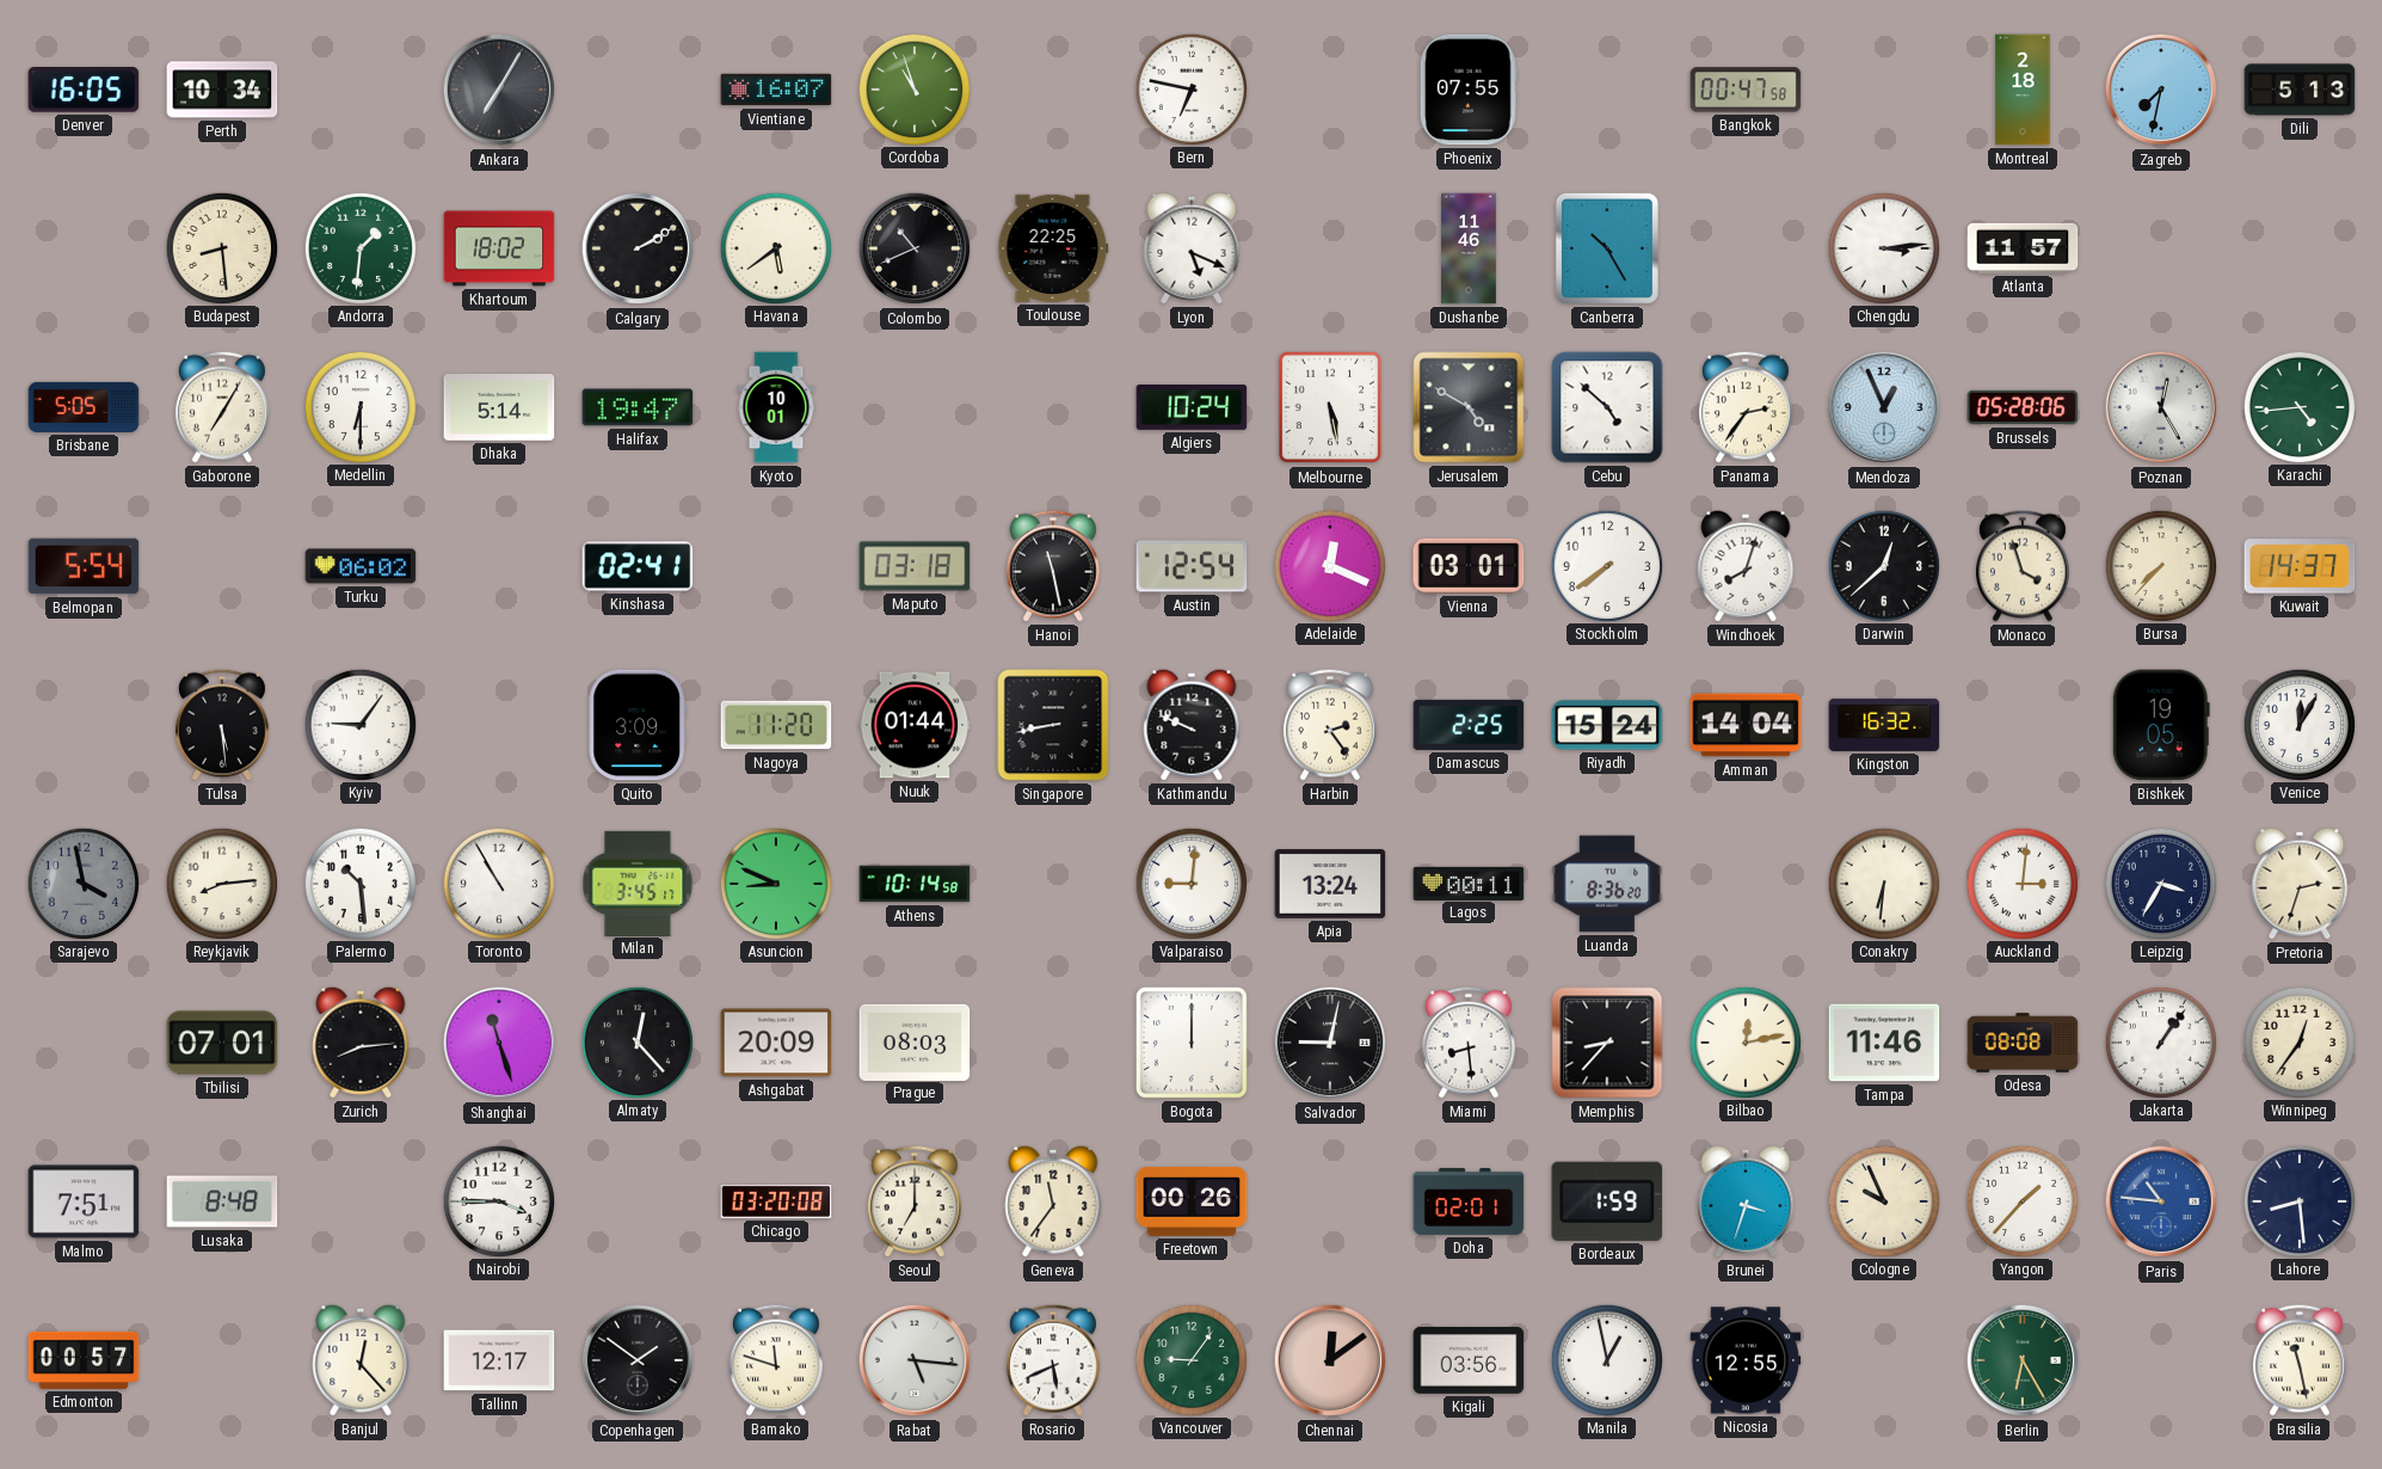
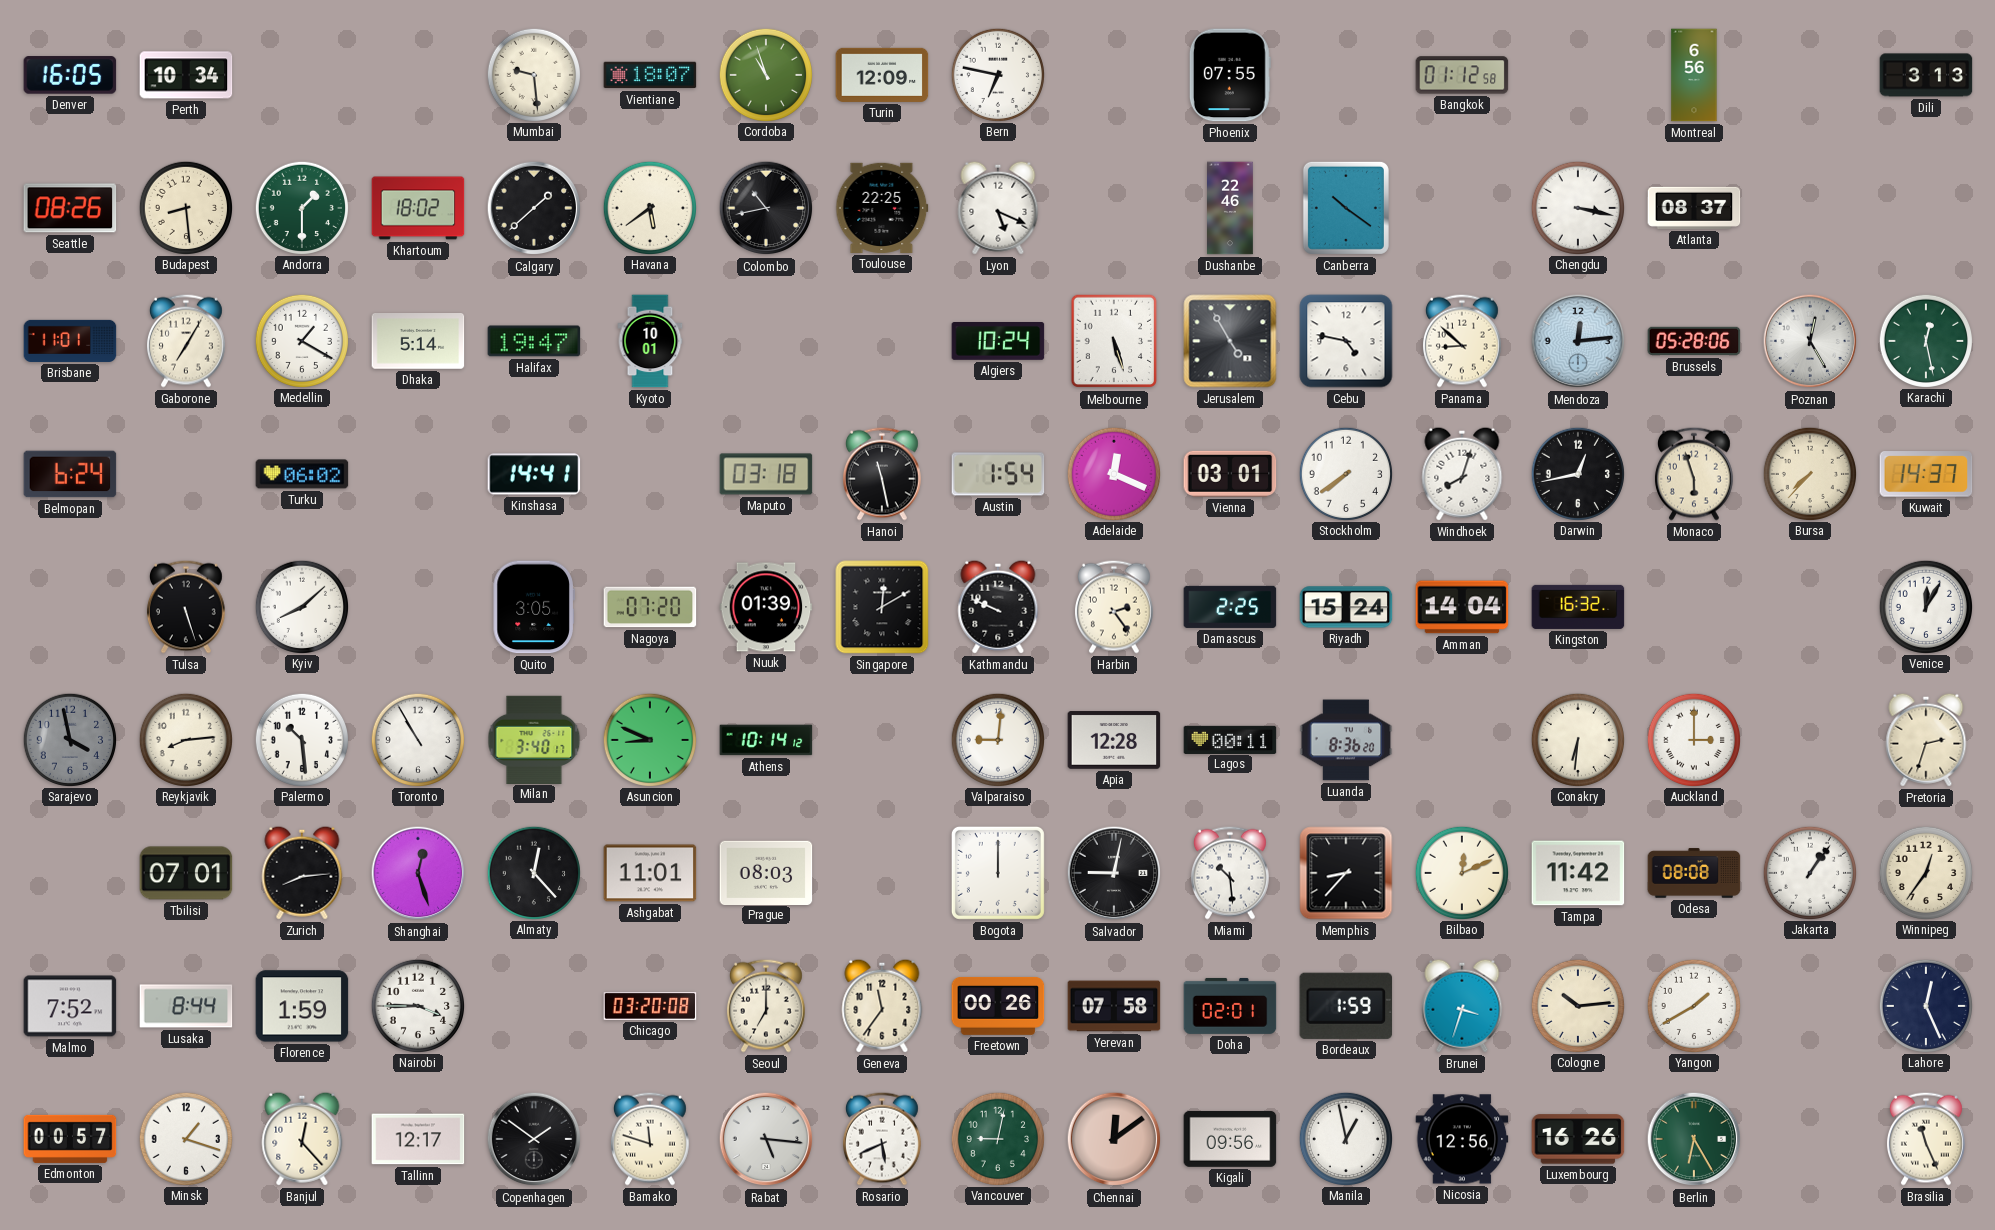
Ankara: 7:05 -> none (499, 90)
Mumbai: none -> 9:29 (533, 74)
Vientiane: 16:07 -> 18:07 (650, 75)
Turin: none -> 12:09 (882, 75)
Bangkok: 00:47 -> 01:12 (1462, 75)
Montreal: 2:18 -> 6:56 (1694, 75)
Zagreb: 7:32 -> none (2161, 90)
Dili: 5:13 -> 3:13 (1926, 75)
Seattle: none -> 08:26 (70, 208)
Andorra: 1:31 -> 1:30 (301, 207)
Calgary: 2:10 -> 1:38 (534, 208)
Colombo: 10:41 -> 10:43 (766, 208)
Dushanbe: 11:46 -> 22:46 (1231, 208)
Canberra: 10:25 -> 10:21 (1346, 208)
Chengdu: 3:14 -> 3:17 (1577, 207)
Atlanta: 11:57 -> 08:37 (1694, 208)
Brisbane: 5:05 -> 11:01 (70, 341)
Medellin: 6:30 -> 1:20 (301, 340)
Melbourne: 5:28 -> 5:27 (1114, 341)
Jerusalem: 4:50 -> 4:55 (1230, 341)
Cebu: 4:52 -> 4:47 (1346, 341)
Panama: 2:36 -> 8:52 (1462, 341)
Mendoza: 12:56 -> 12:14 (1578, 341)
Karachi: 4:44 -> 12:28 (1925, 340)
Belmopan: 5:54 -> 6:24 (70, 474)
Kinshasa: 02:41 -> 14:41 (534, 474)
Austin: 12:54 -> 1:54 (998, 474)
Darwin: 12:38 -> 12:43 (1577, 473)
Monaco: 3:57 -> 5:57 (1694, 474)
Tulsa: 5:29 -> 5:27 (186, 607)
Kyiv: 9:06 -> 8:08 (301, 606)
Quito: 3:09 -> 3:05 (534, 607)
Nagoya: 11:20 -> 07:20 (650, 607)
Nuuk: 01:44 -> 01:39 (766, 607)
Singapore: 8:43 -> 12:10 (882, 607)
Bishkek: 19:05 -> none (2161, 725)
Milan: 3:45 -> 3:40 (534, 739)
Athens: 10:14:58 -> 10:14:12 (766, 740)
Apia: 13:24 -> 12:28 (1114, 740)
Auckland: 3:01 -> 3:00 (1693, 739)
Leipzig: 3:35 -> none (2160, 883)
Shanghai: 11:27 -> 12:27 (418, 873)
Ashgabat: 20:09 -> 11:01 (650, 873)
Miami: 8:29 -> 10:29 (1230, 873)
Bilbao: 12:13 -> 12:11 (1461, 872)
Tampa: 11:46 -> 11:42 (1578, 873)
Malmo: 7:51 -> 7:52 (70, 1006)
Lusaka: 8:48 -> 8:44 (186, 1006)
Florence: none -> 1:59 (302, 1006)
Yerevan: none -> 07:58 (1114, 1006)
Cologne: 9:56 -> 10:14 (1577, 1005)
Yangon: 1:37 -> 1:40 (1693, 1005)
Paris: 10:46 -> none (2161, 1201)
Lahore: 8:29 -> 12:26 (1925, 1005)
Minsk: none -> 1:18 (185, 1138)
Vancouver: 9:06 -> 9:02 (997, 1138)
Kigali: 03:56 -> 09:56 (1230, 1139)
Nicosia: 12:55 -> 12:56 (1462, 1139)
Luxembourg: none -> 16:26 (1578, 1139)
Brasilia: 11:28 -> 11:26 (1926, 1139)
